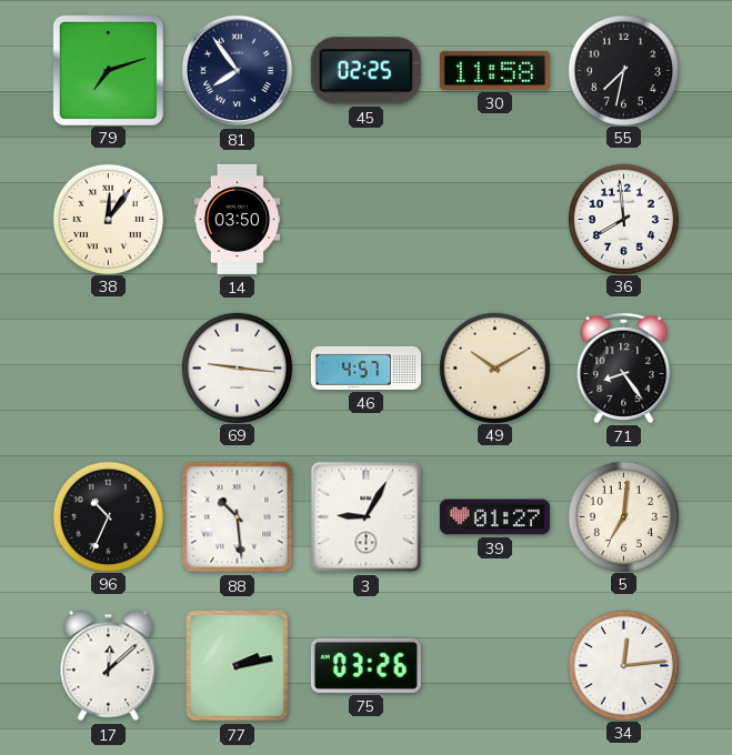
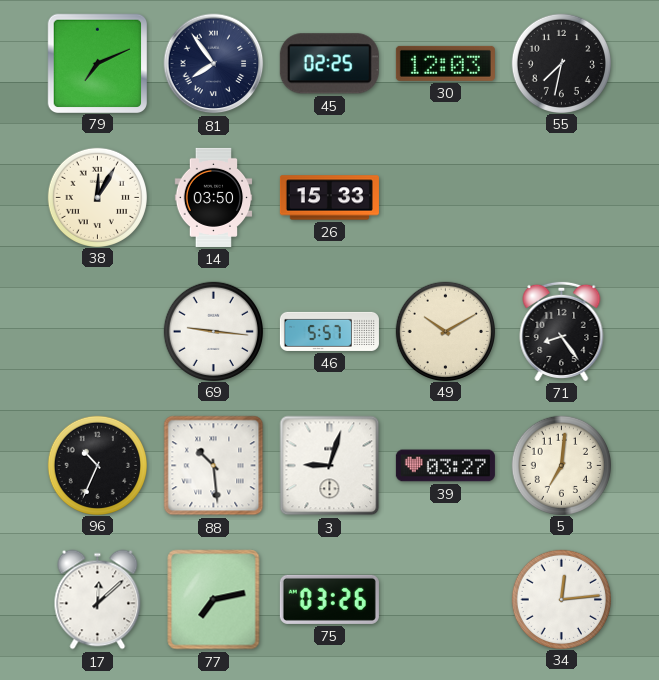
79: 7:12 -> 7:11 (97, 63)
30: 11:58 -> 12:03 (445, 63)
38: 12:06 -> 12:05 (97, 197)
26: none -> 15:33 (329, 198)
36: 7:59 -> none (623, 219)
46: 4:57 -> 5:57 (329, 331)
3: 9:05 -> 9:03 (330, 466)
39: 01:27 -> 03:27 (445, 466)
77: 2:13 -> 7:13 (214, 600)
